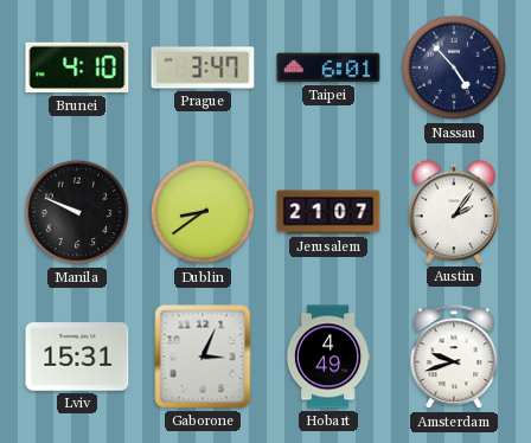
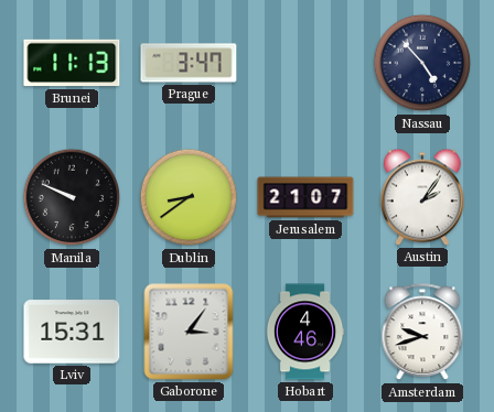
Brunei: 4:10 -> 11:13 (72, 63)
Taipei: 6:01 -> none (328, 68)
Gaborone: 3:04 -> 3:06 (189, 332)
Hobart: 4:49 -> 4:46 (305, 332)
